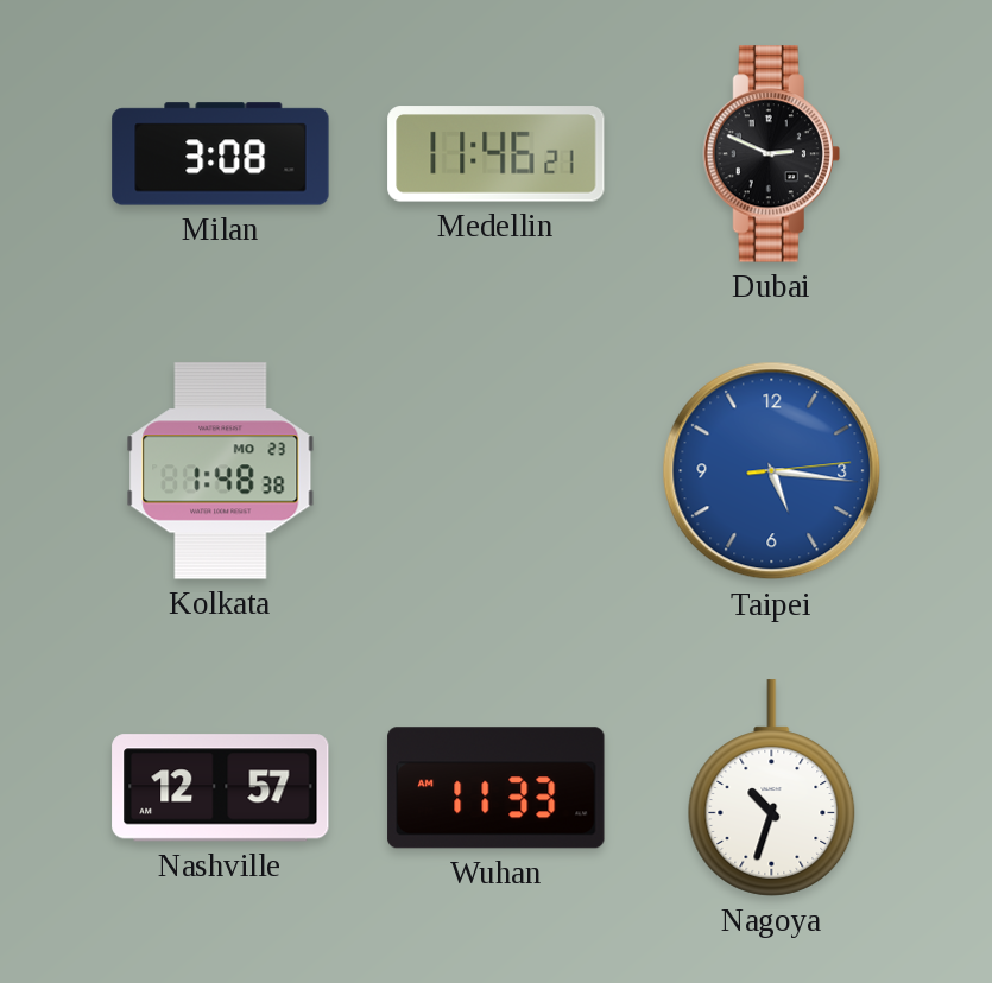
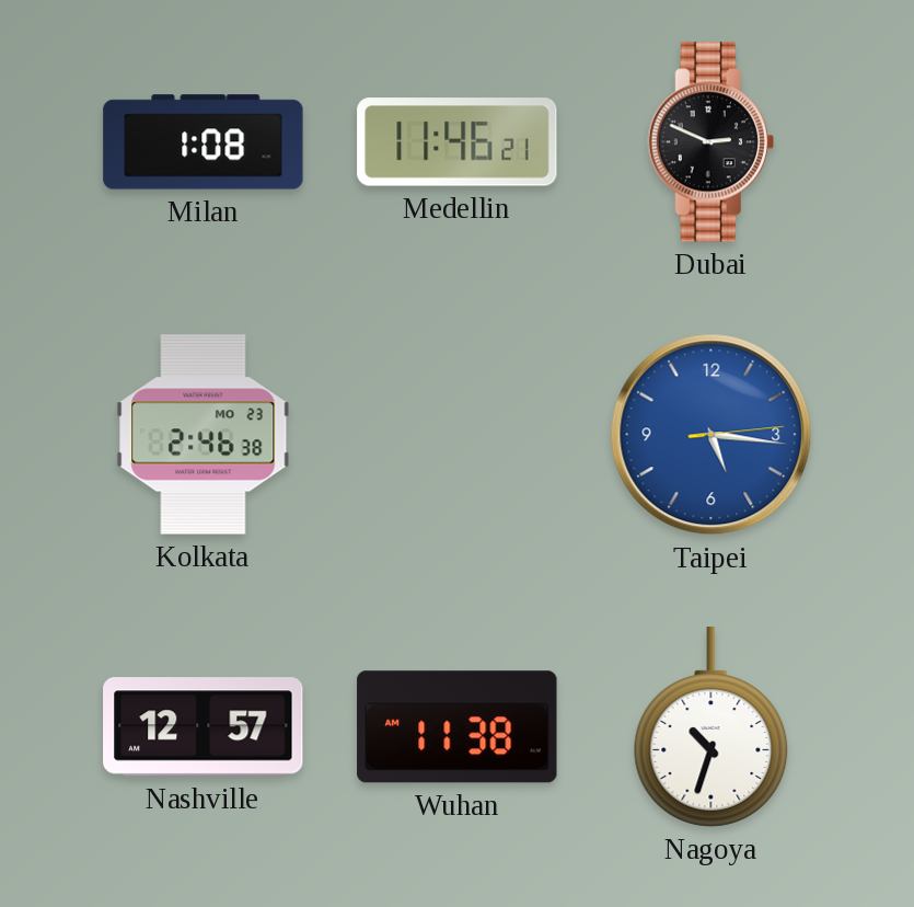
Milan: 3:08 -> 1:08 (204, 142)
Kolkata: 1:48 -> 2:46 (204, 435)
Wuhan: 11:33 -> 11:38 (458, 727)
